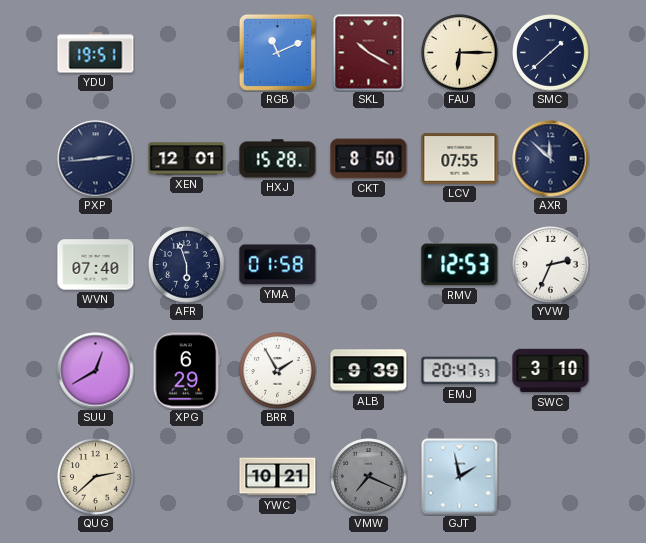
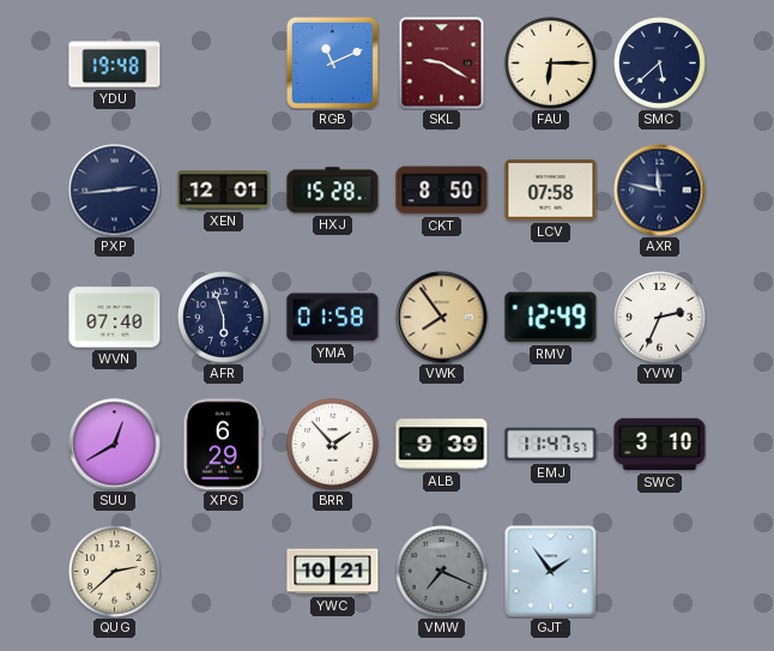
YDU: 19:51 -> 19:48 (115, 64)
SKL: 10:20 -> 9:20 (442, 64)
SMC: 1:38 -> 5:38 (660, 64)
LCV: 07:55 -> 07:58 (551, 191)
AXR: 11:52 -> 11:47 (660, 191)
VWK: none -> 7:54 (442, 318)
RMV: 12:53 -> 12:49 (551, 318)
BRR: 1:55 -> 1:53 (333, 445)
EMJ: 20:47 -> 11:47 (551, 445)
GJT: 1:58 -> 1:54 (551, 572)
